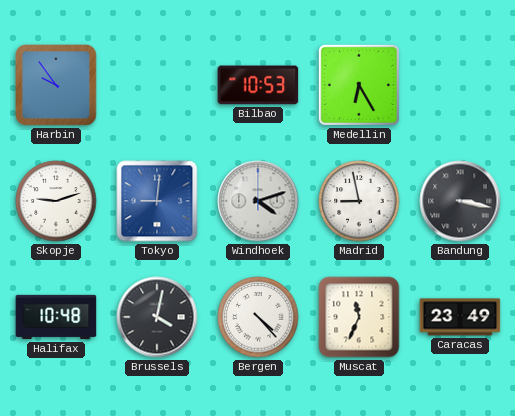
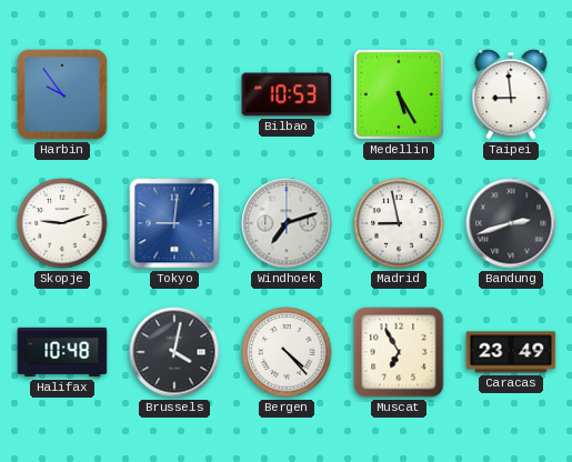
Medellin: 6:25 -> 5:25 (399, 94)
Taipei: none -> 8:59 (511, 94)
Windhoek: 4:12 -> 7:12 (287, 223)
Bandung: 3:17 -> 2:42 (511, 223)
Muscat: 11:34 -> 6:55 (399, 352)
